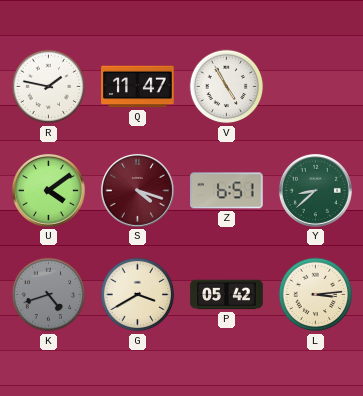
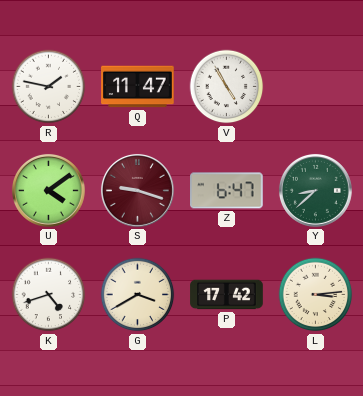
S: 4:18 -> 9:18 (137, 190)
Z: 6:51 -> 6:47 (227, 191)
K dial: grey -> white (49, 295)
P: 05:42 -> 17:42 (227, 295)
